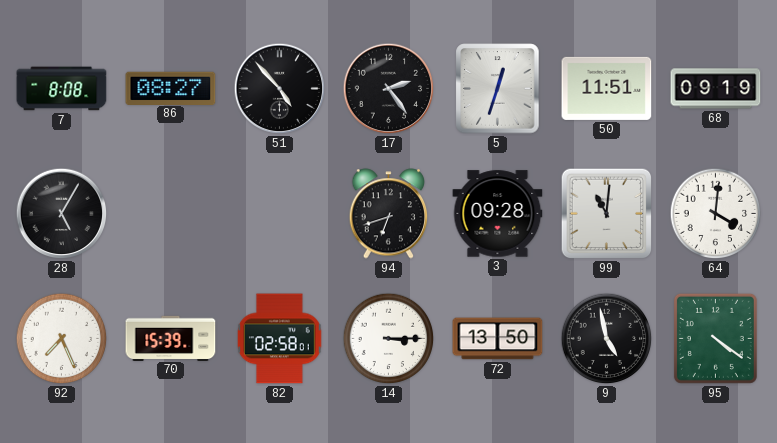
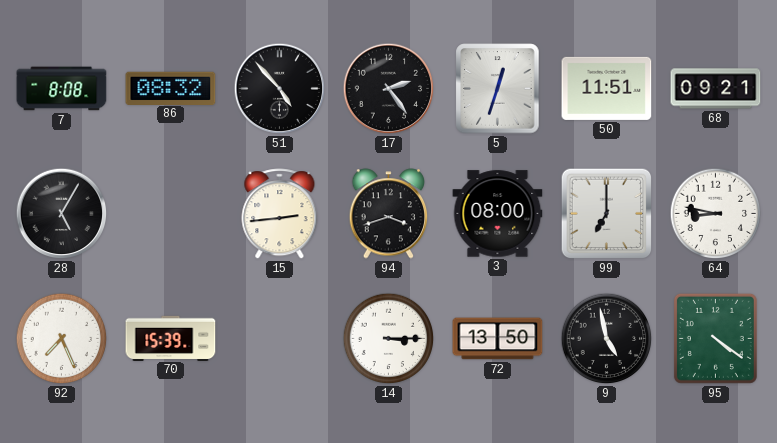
86: 08:27 -> 08:32 (171, 88)
68: 09:19 -> 09:21 (716, 89)
15: none -> 2:44 (280, 214)
94: 6:42 -> 3:42 (389, 214)
3: 09:28 -> 08:00 (498, 214)
99: 11:01 -> 7:00 (607, 214)
64: 4:01 -> 8:47 (716, 214)
82: 02:58 -> none (280, 339)
